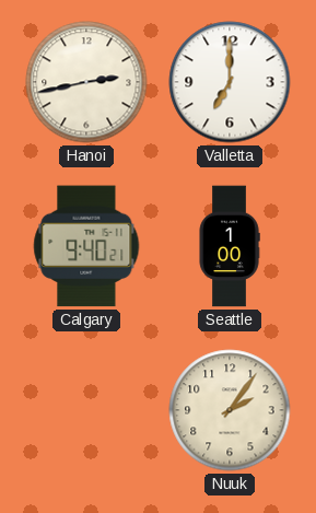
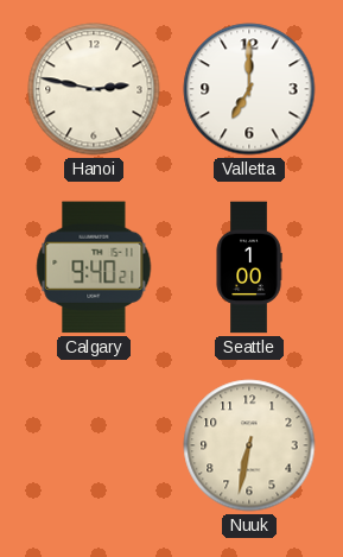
Hanoi: 2:43 -> 2:47 (94, 89)
Nuuk: 2:06 -> 6:32 (249, 445)
